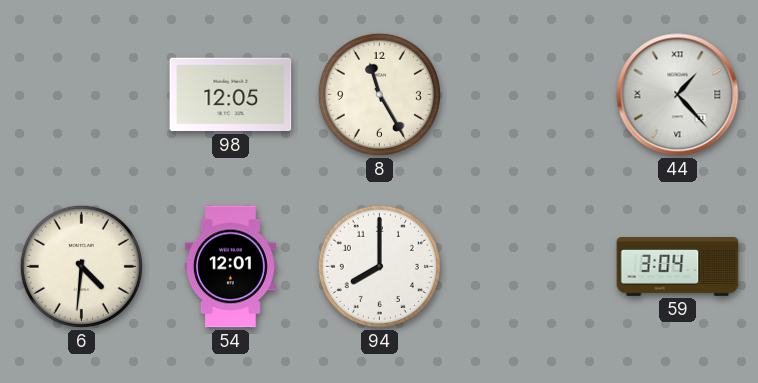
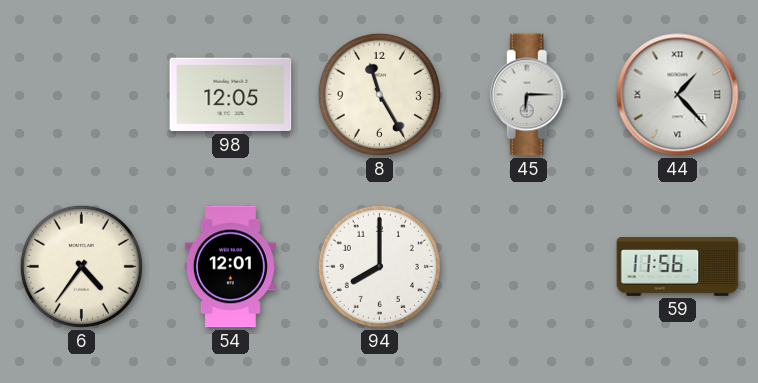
45: none -> 6:15 (529, 95)
6: 4:31 -> 4:36 (81, 266)
59: 3:04 -> 11:56 (678, 267)
